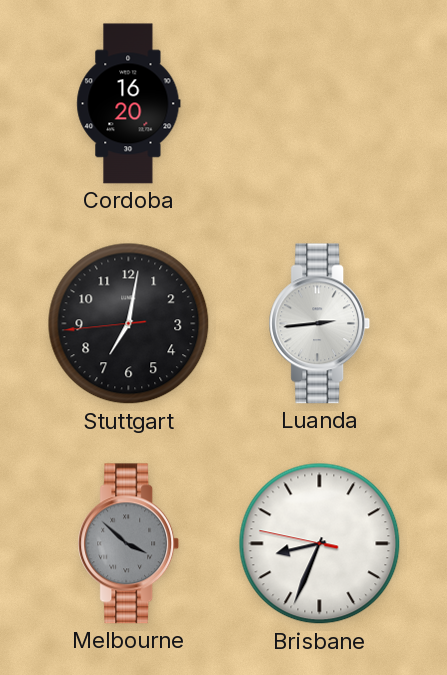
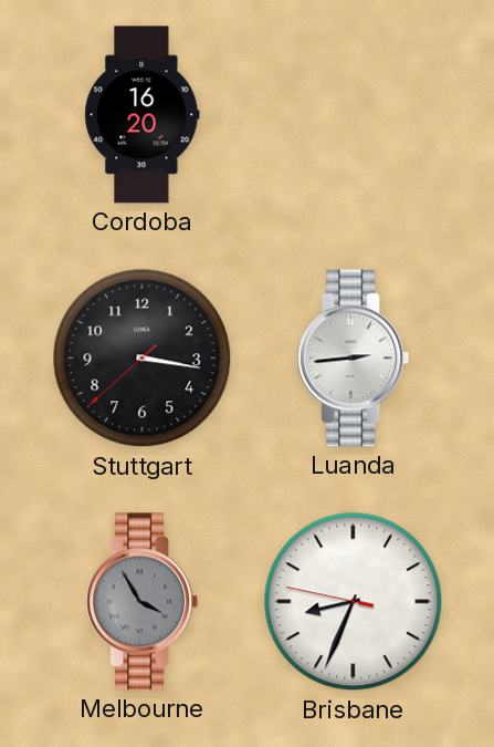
Stuttgart: 7:01 -> 3:16 (143, 359)
Melbourne: 3:52 -> 3:55 (143, 602)
